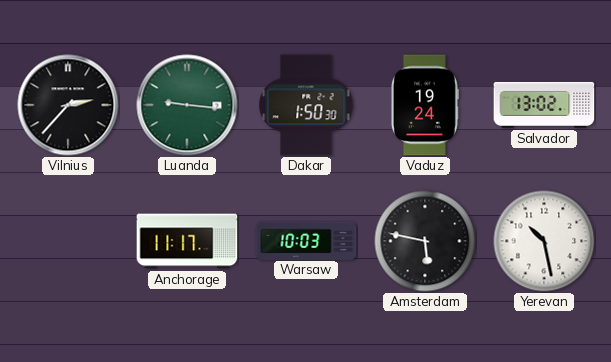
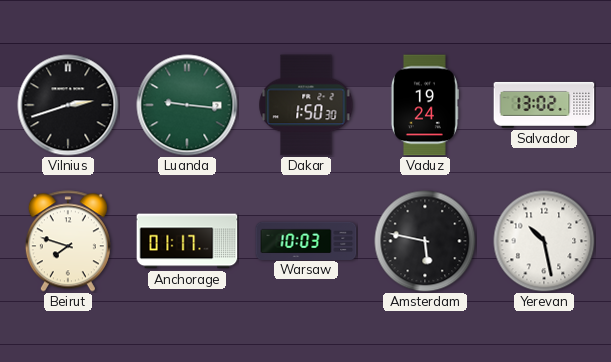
Vilnius: 2:37 -> 2:42 (68, 105)
Beirut: none -> 7:48 (68, 241)
Anchorage: 11:17 -> 01:17 (187, 241)
